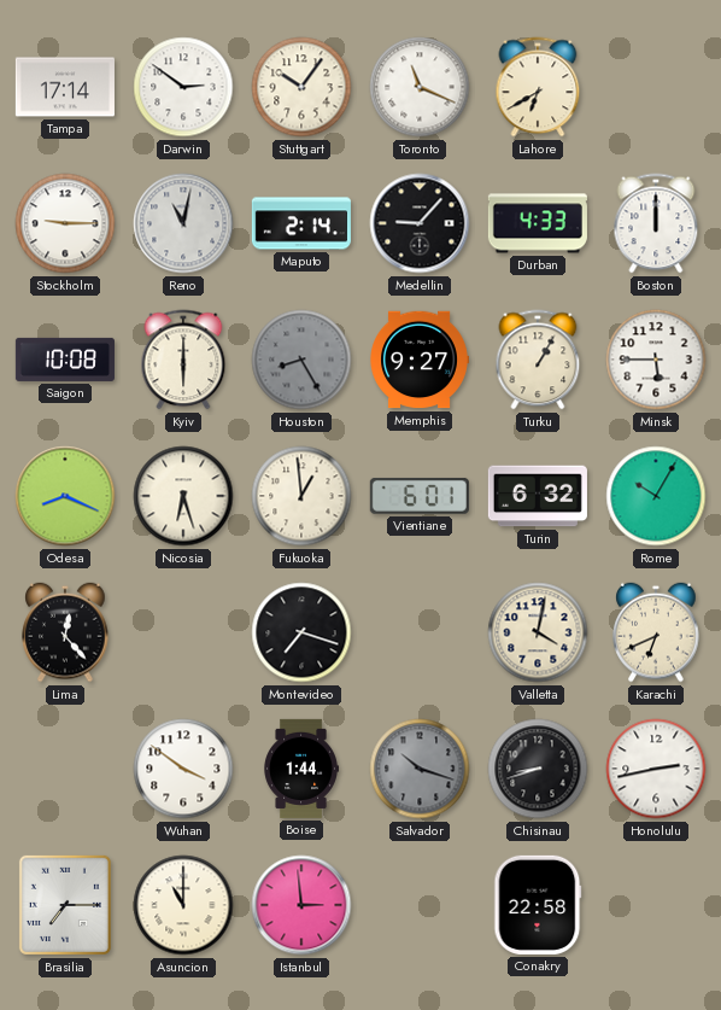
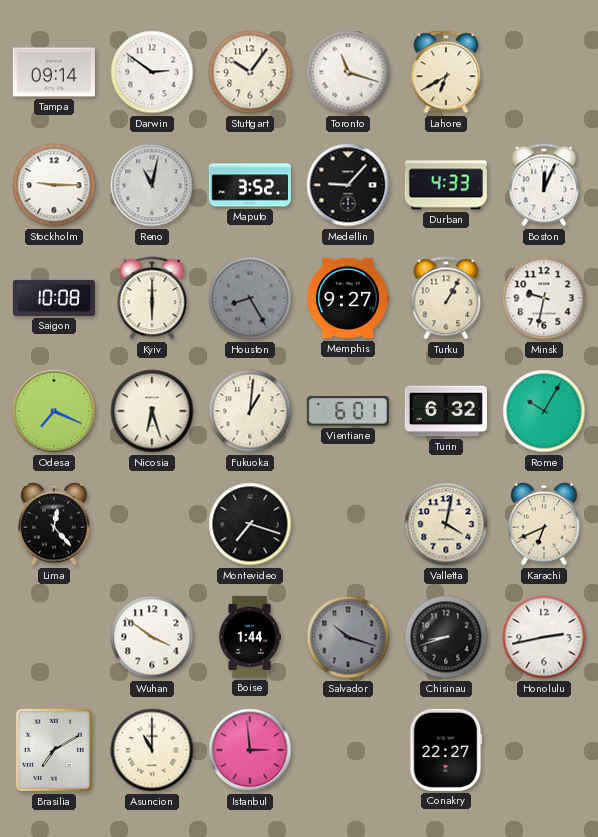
Tampa: 17:14 -> 09:14 (54, 72)
Toronto: 11:19 -> 11:18 (348, 72)
Maputo: 2:14 -> 3:52 (250, 185)
Boston: 12:00 -> 12:04 (544, 185)
Minsk: 5:45 -> 9:32 (544, 298)
Odesa: 8:19 -> 7:19 (54, 411)
Fukuoka: 12:59 -> 1:01 (250, 411)
Brasilia: 7:15 -> 7:10 (54, 750)
Conakry: 22:58 -> 22:27 (446, 750)
